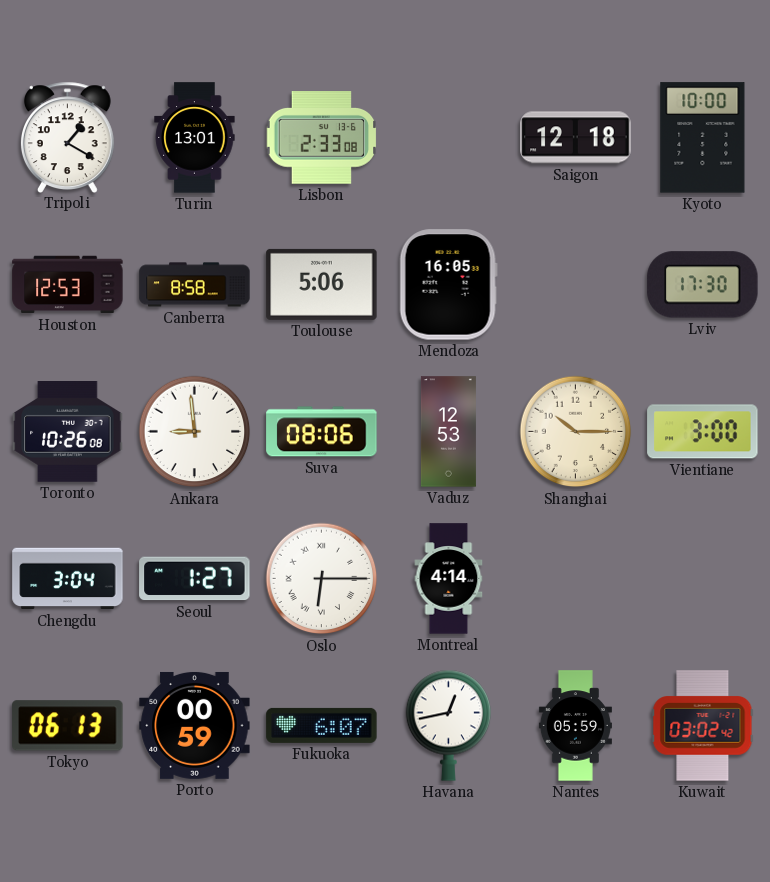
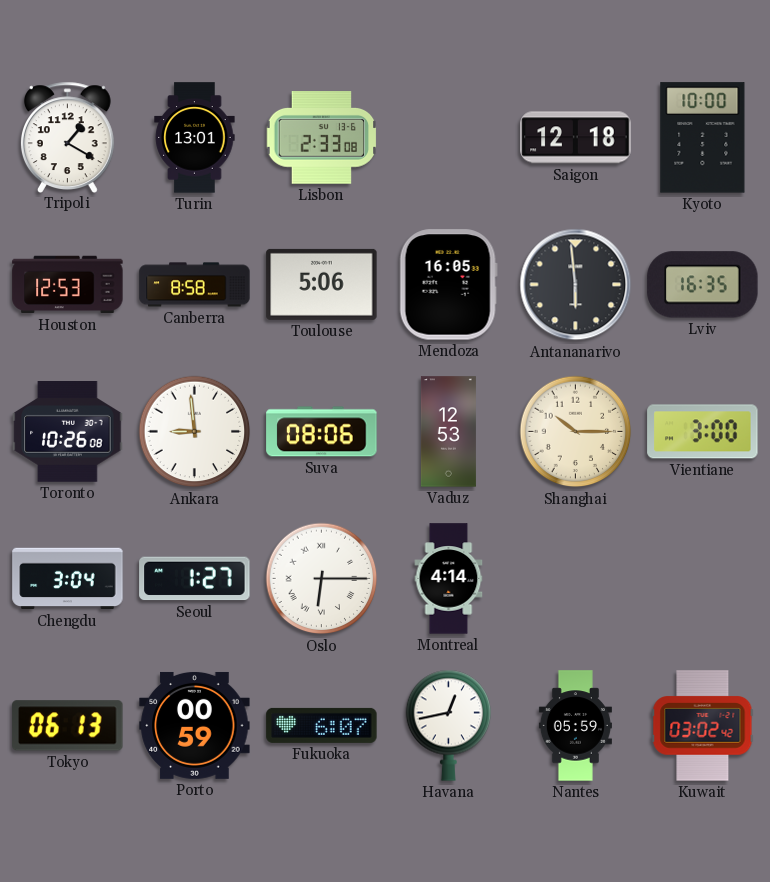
Antananarivo: none -> 5:59 (576, 285)
Lviv: 17:30 -> 16:35 (703, 285)
